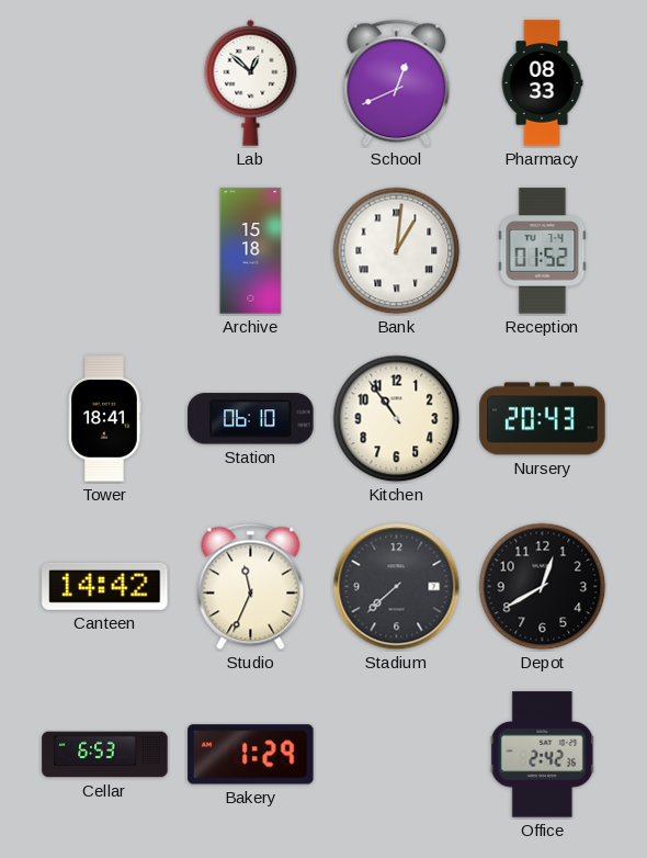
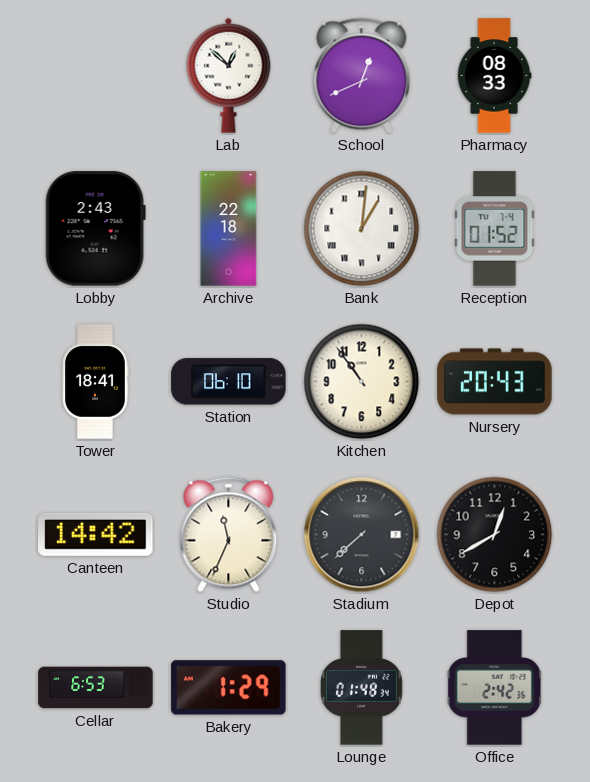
Lobby: none -> 2:43 (95, 229)
Archive: 15:18 -> 22:18 (229, 229)
Lounge: none -> 01:48 (362, 688)
